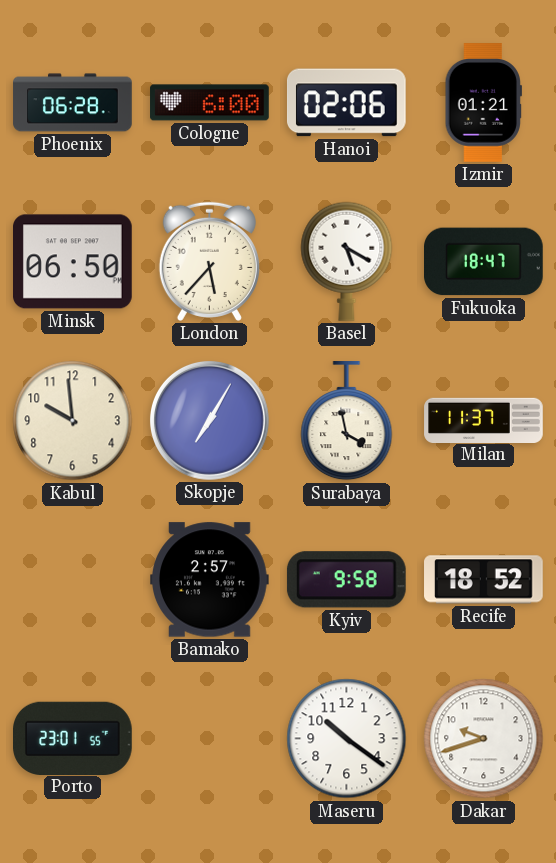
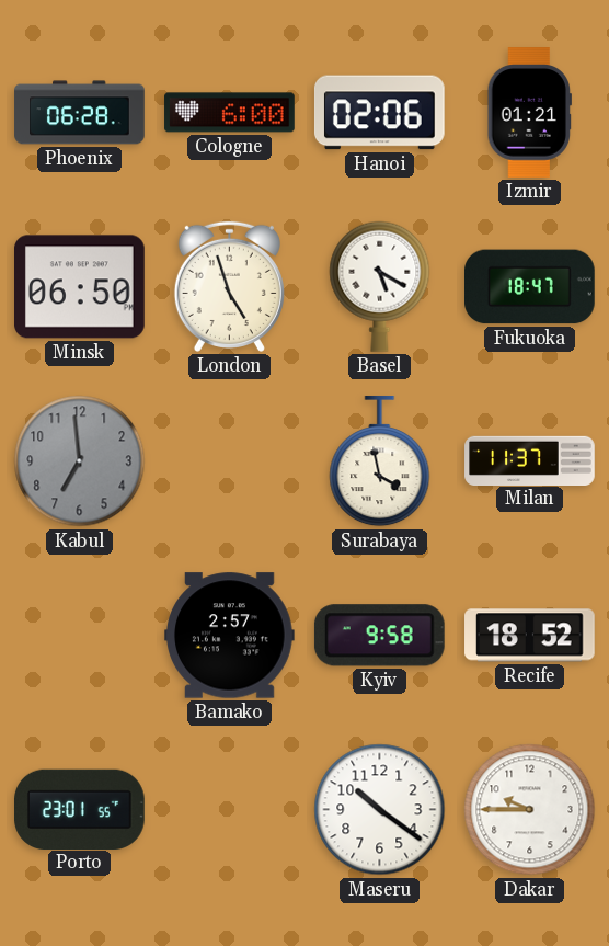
London: 5:37 -> 4:57 (229, 286)
Kabul: 9:59 -> 6:59 (80, 461)
Kabul dial: cream -> grey (80, 461)
Skopje: 7:05 -> none (209, 420)
Dakar: 9:42 -> 9:45 (530, 810)
